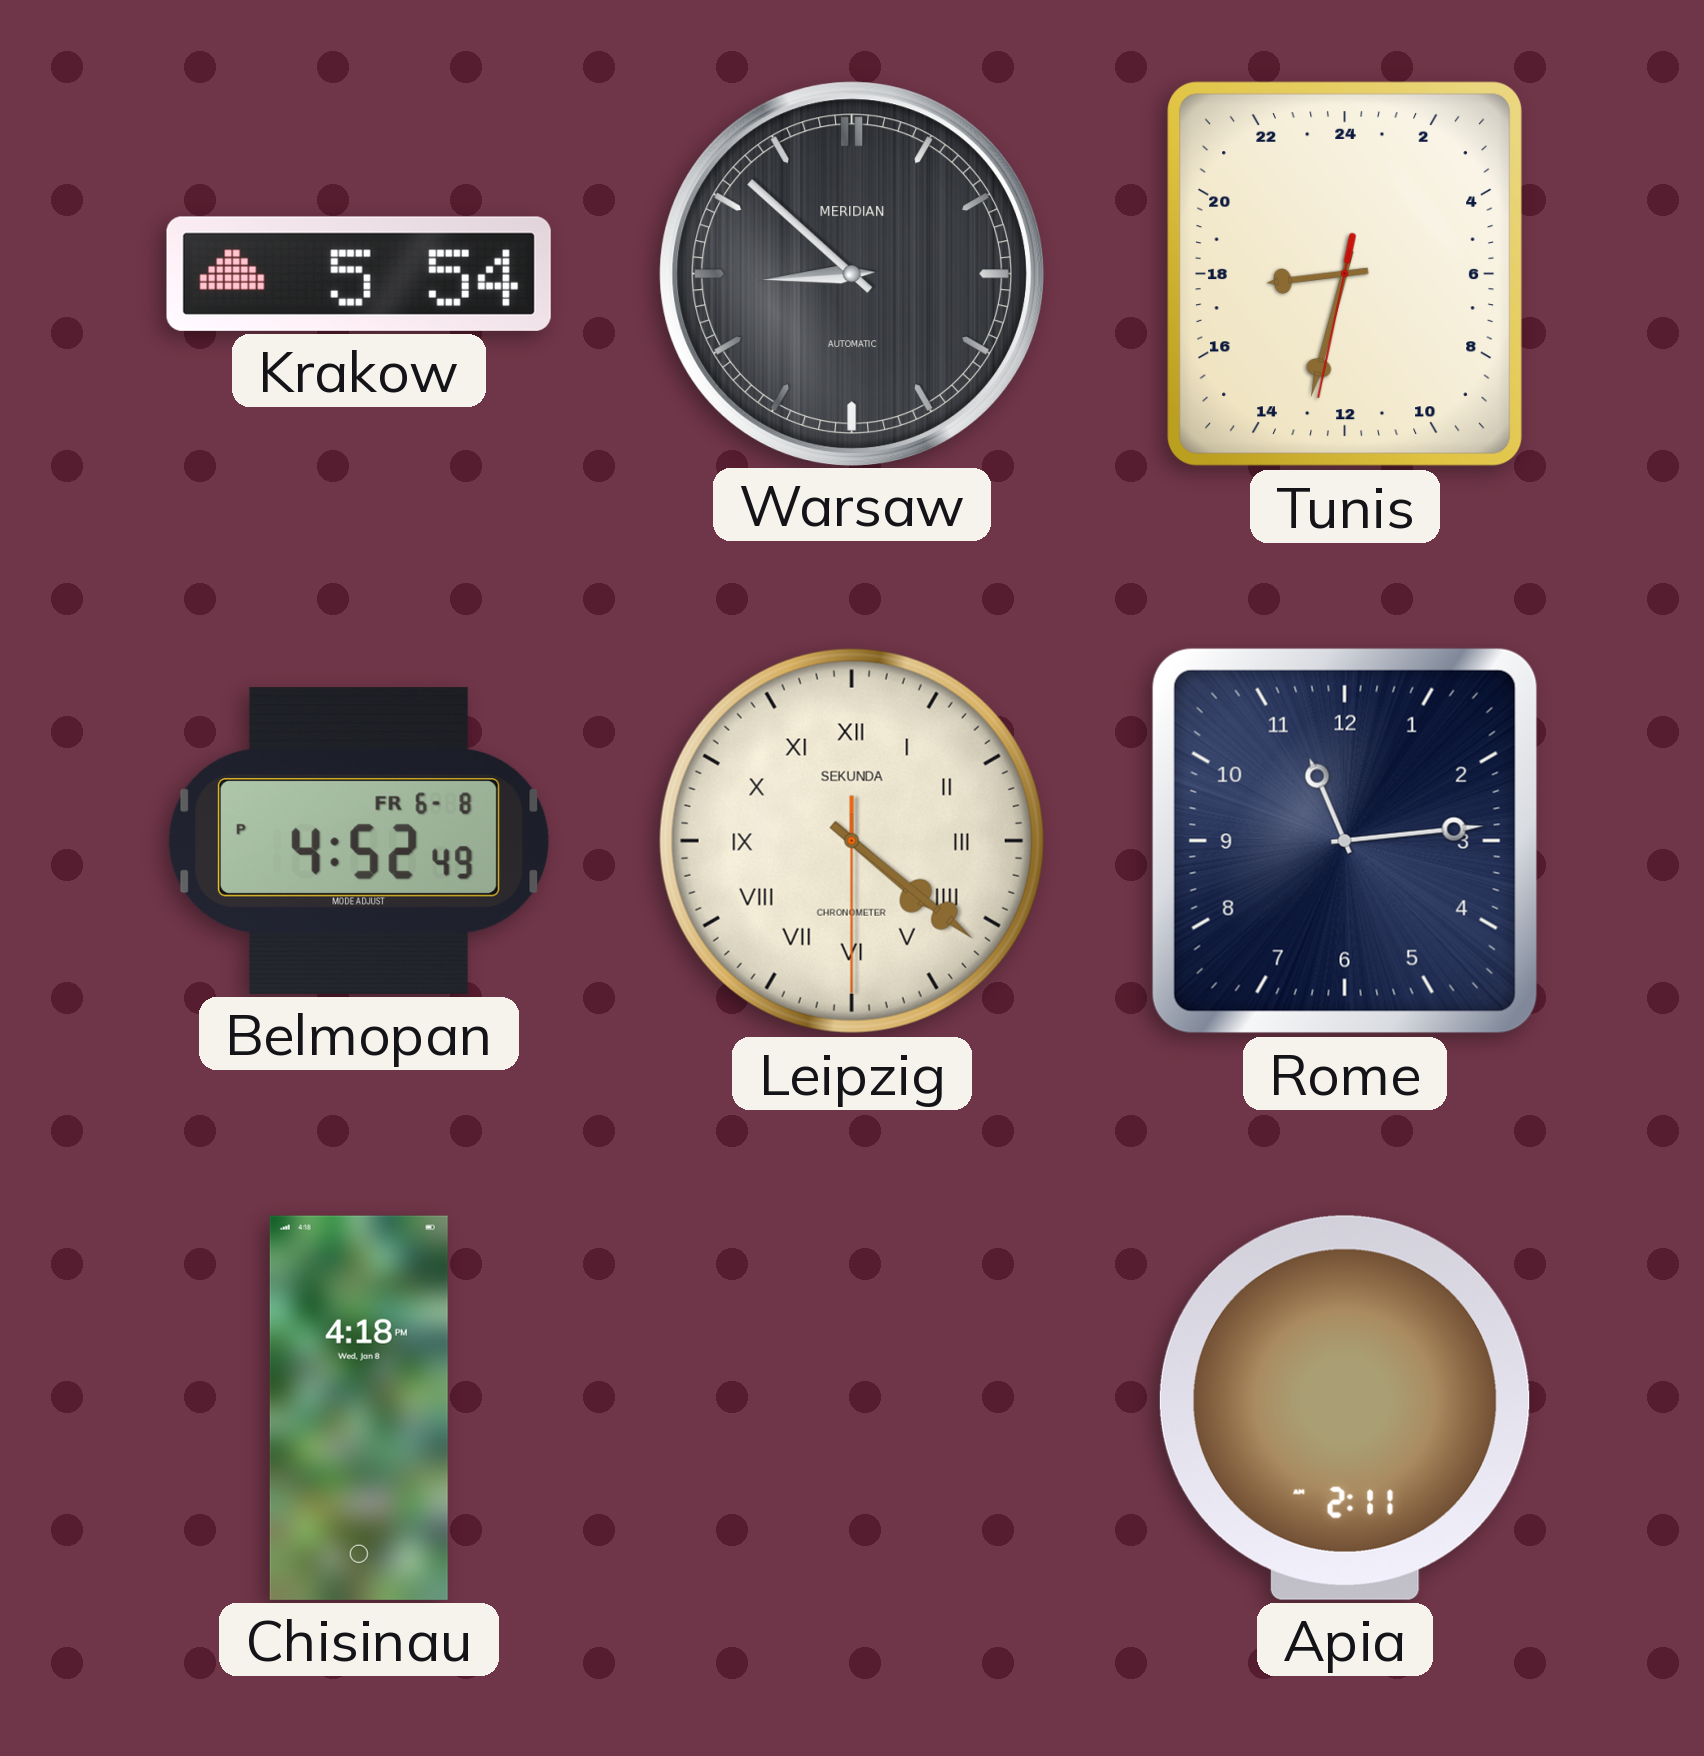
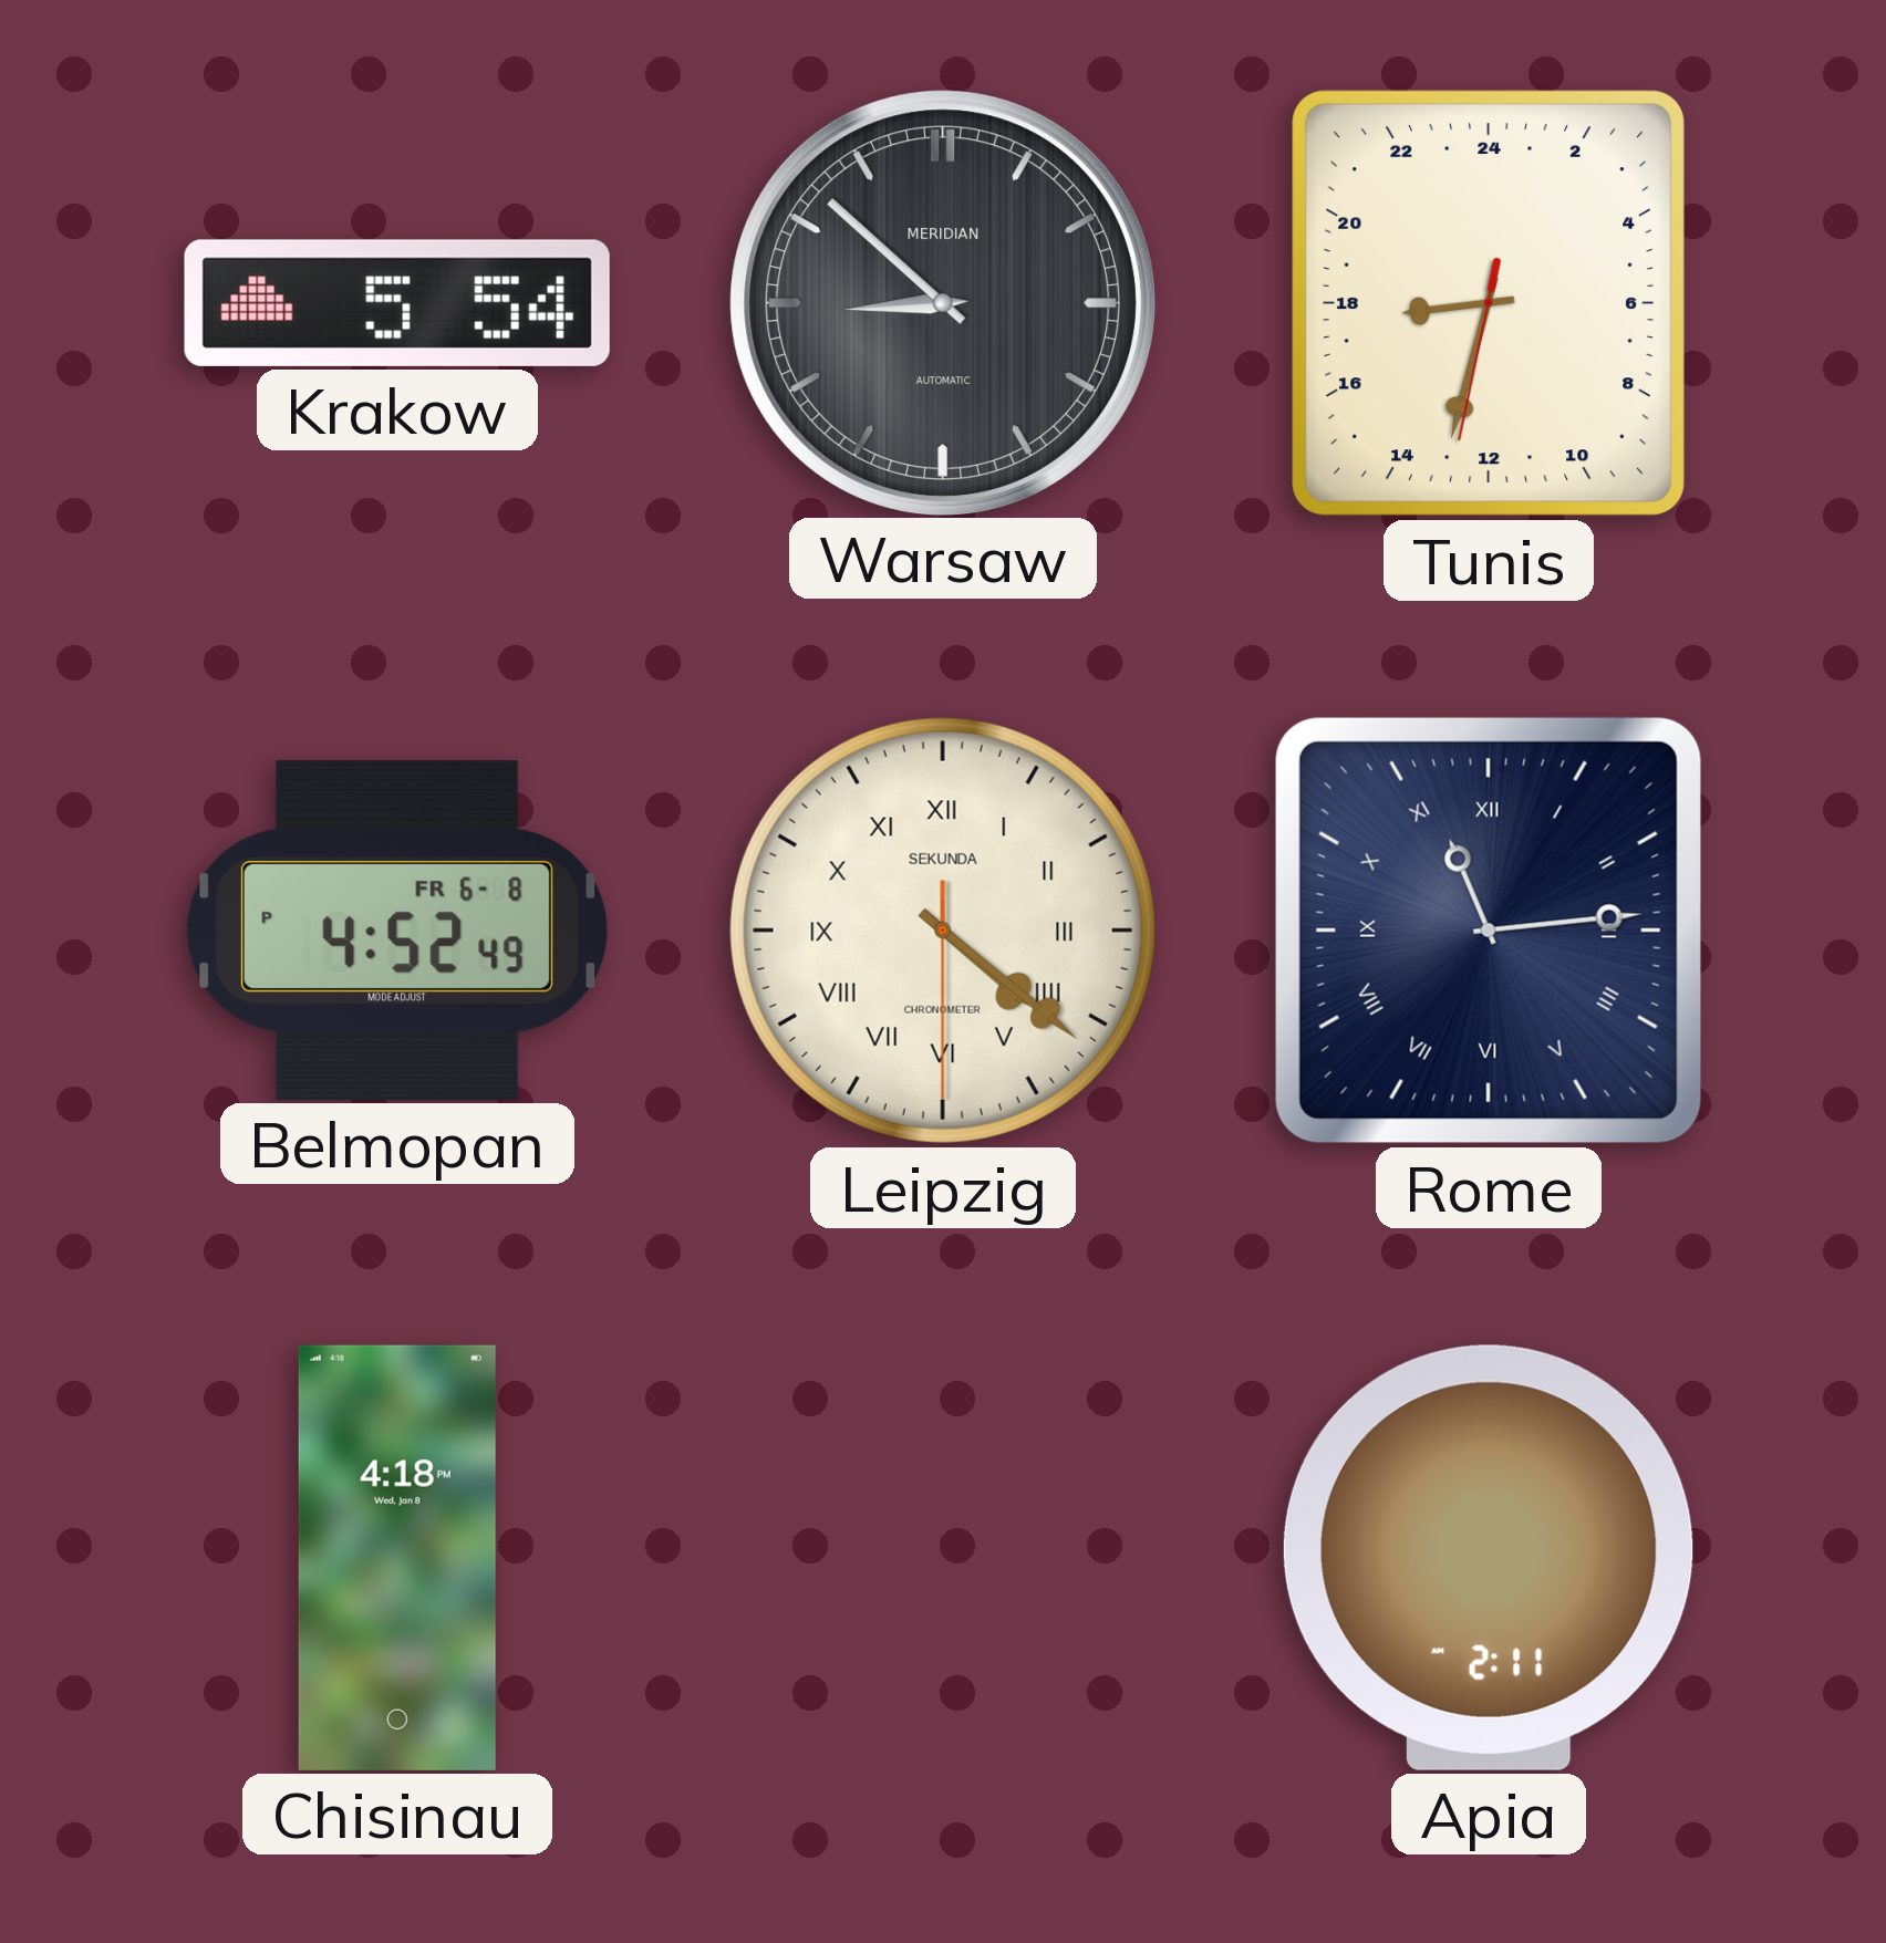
Rome numerals: Arabic -> Roman (1489, 931)
